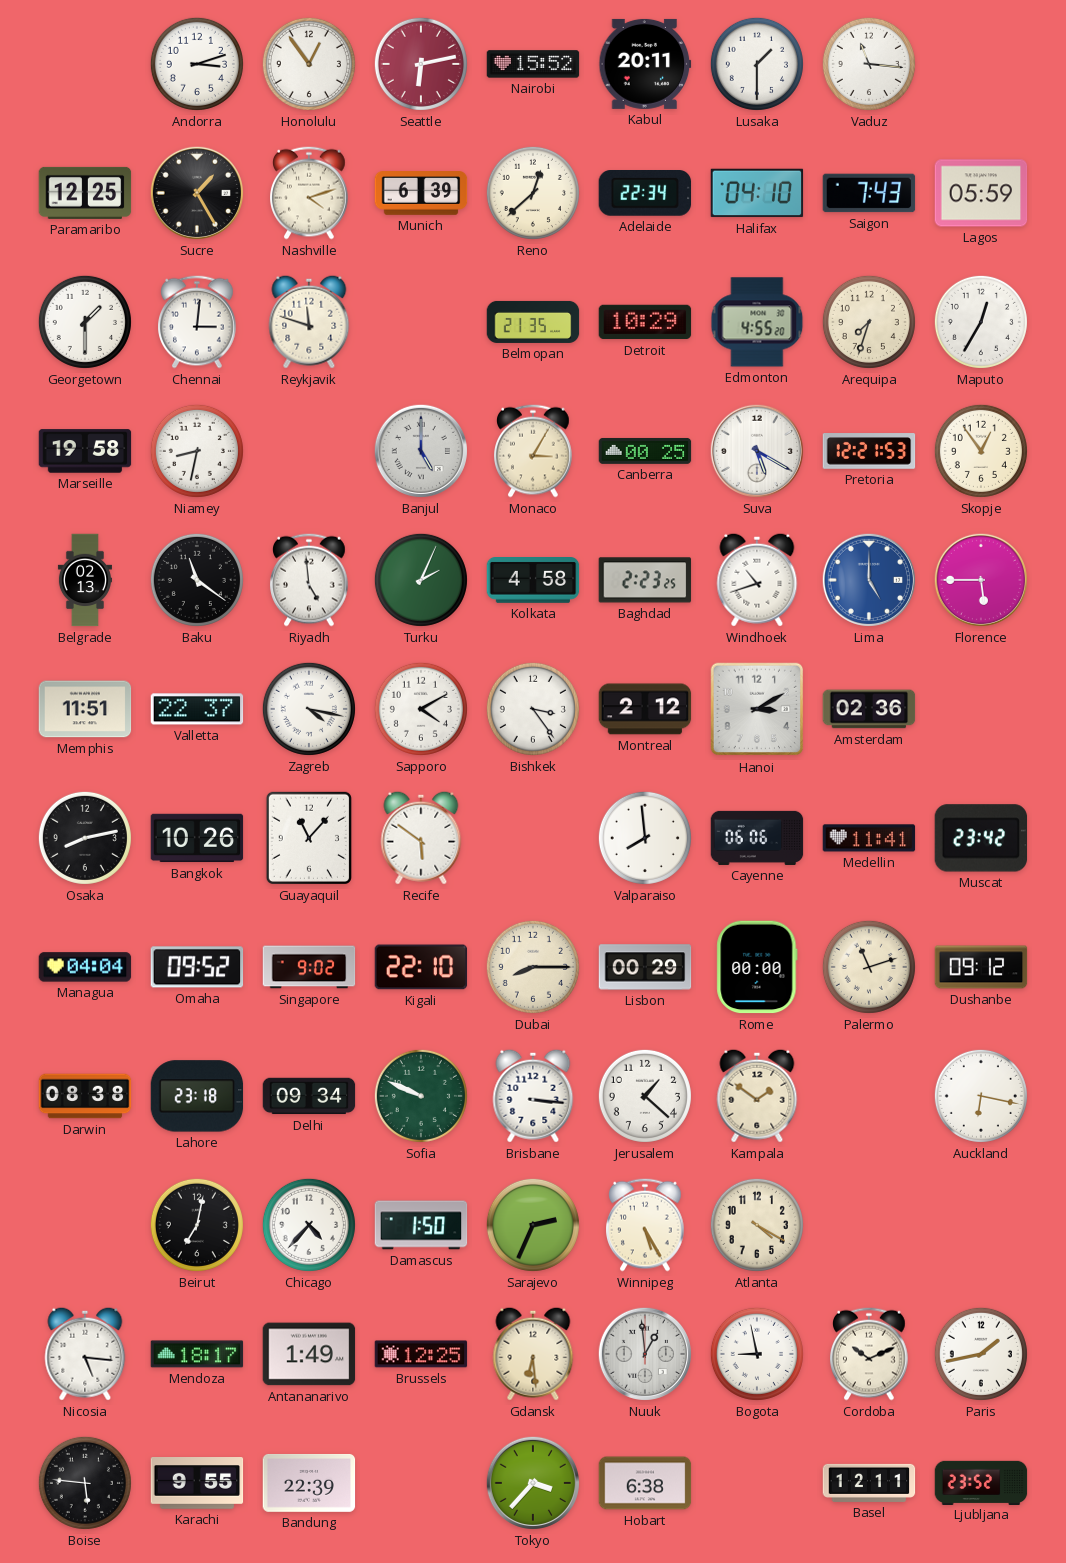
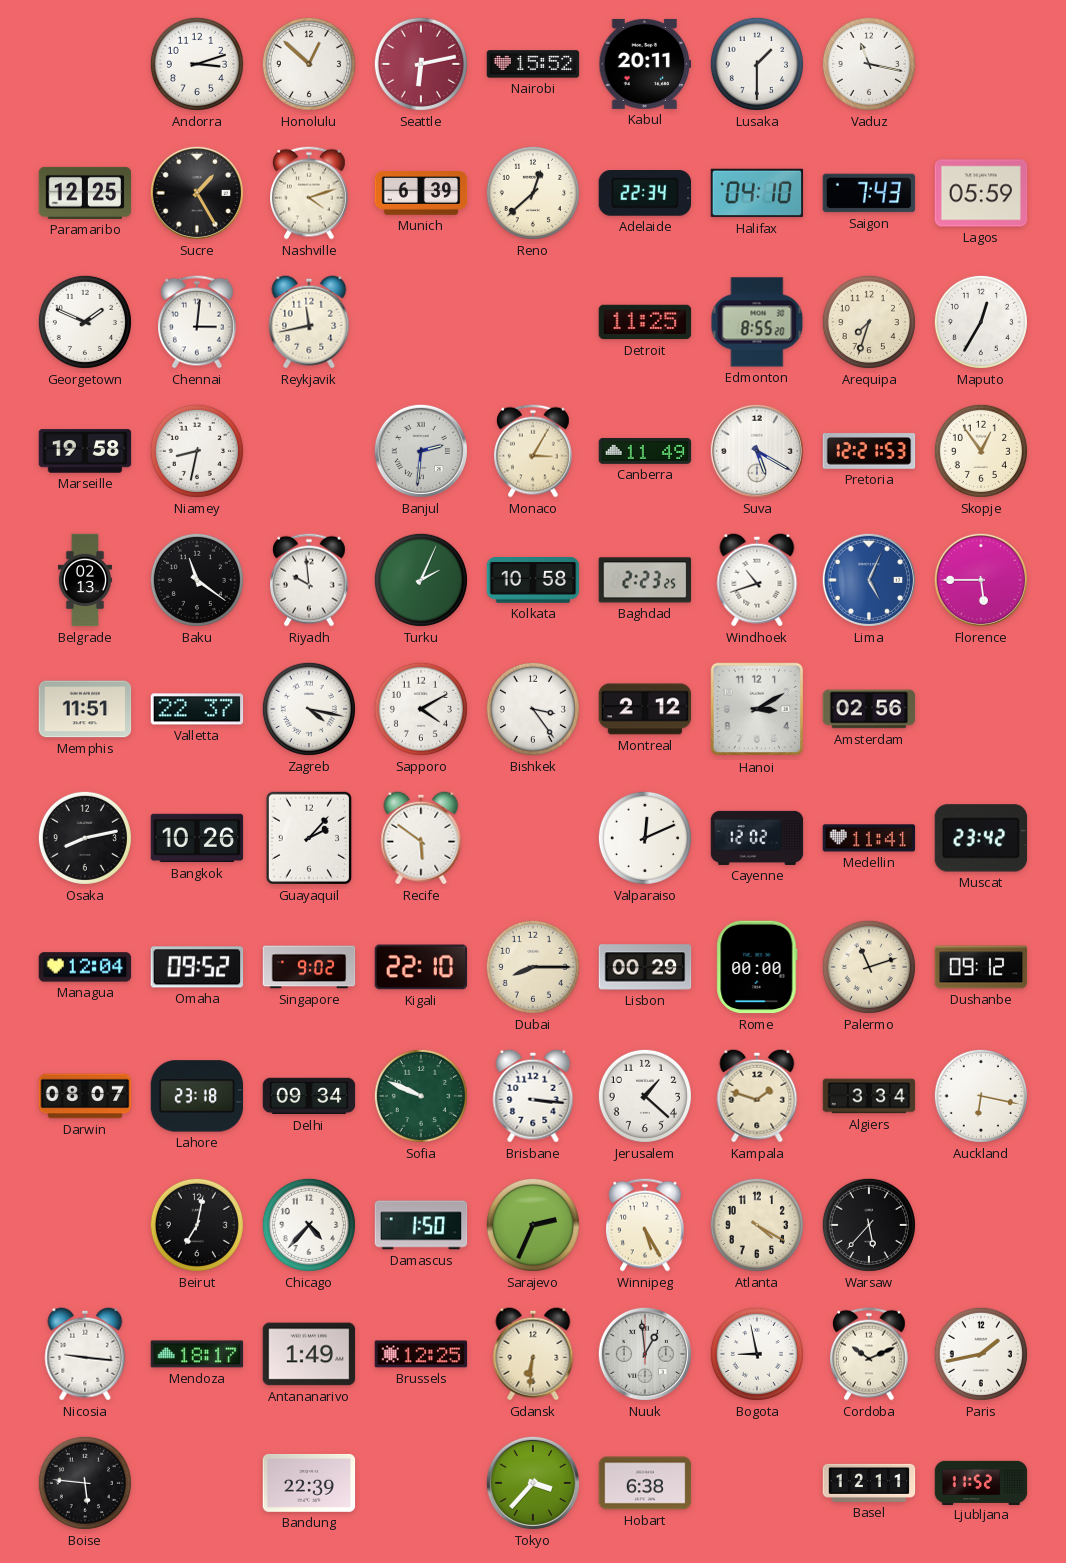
Honolulu: 12:54 -> 12:52 (309, 64)
Vaduz: 11:16 -> 11:17 (869, 64)
Georgetown: 1:30 -> 1:49 (85, 322)
Reykjavik: 11:48 -> 11:43 (309, 322)
Belmopan: 21:35 -> none (533, 322)
Detroit: 10:29 -> 11:25 (645, 322)
Edmonton: 4:55 -> 8:55 (757, 322)
Banjul: 5:00 -> 2:31 (421, 451)
Canberra: 00:25 -> 11:49 (645, 451)
Riyadh: 4:59 -> 9:59 (309, 580)
Kolkata: 4:58 -> 10:58 (533, 581)
Lima: 5:00 -> 5:04 (869, 580)
Amsterdam: 02:36 -> 02:56 (869, 709)
Guayaquil: 11:07 -> 2:07 (309, 838)
Valparaiso: 7:59 -> 12:11 (645, 838)
Cayenne: 06:06 -> 12:02 (757, 838)
Managua: 04:04 -> 12:04 (85, 967)
Darwin: 08:38 -> 08:07 (85, 1096)
Kampala: 1:51 -> 1:48 (757, 1096)
Algiers: none -> 3:34 (869, 1096)
Warsaw: none -> 5:37 (869, 1225)
Nicosia: 5:16 -> 9:16 (85, 1354)
Gdansk: 6:29 -> 6:31 (533, 1354)
Karachi: 9:55 -> none (197, 1483)
Ljubljana: 23:52 -> 11:52 (981, 1482)
